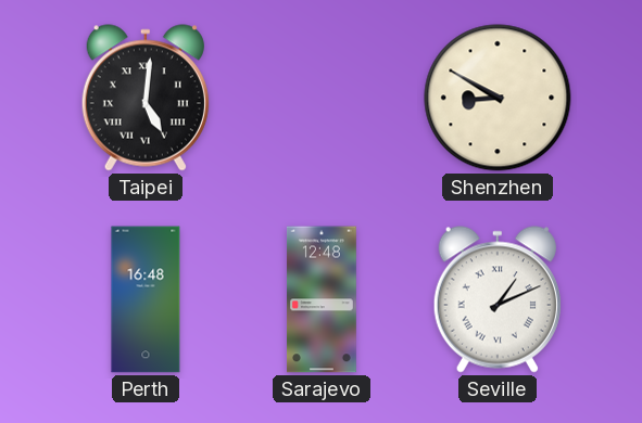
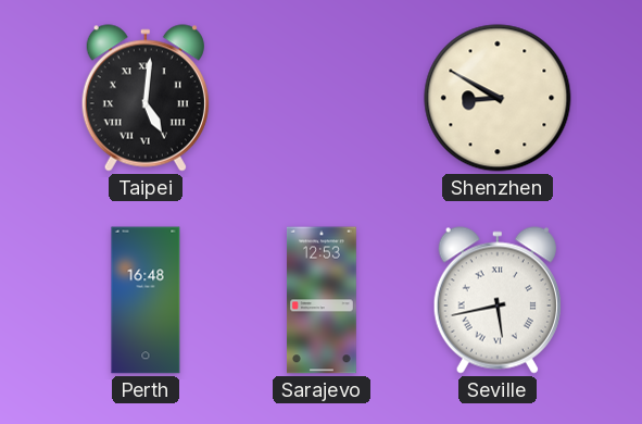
Sarajevo: 12:48 -> 12:53 (323, 300)
Seville: 1:11 -> 5:43 (498, 300)
